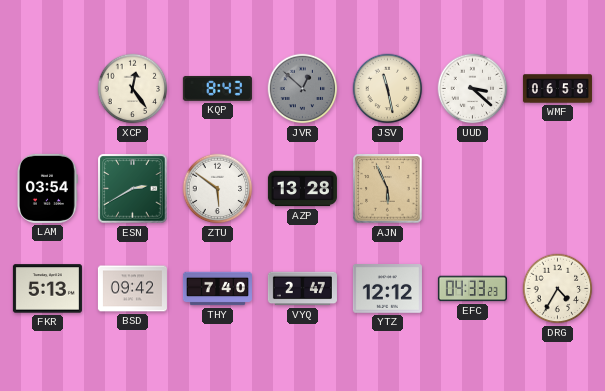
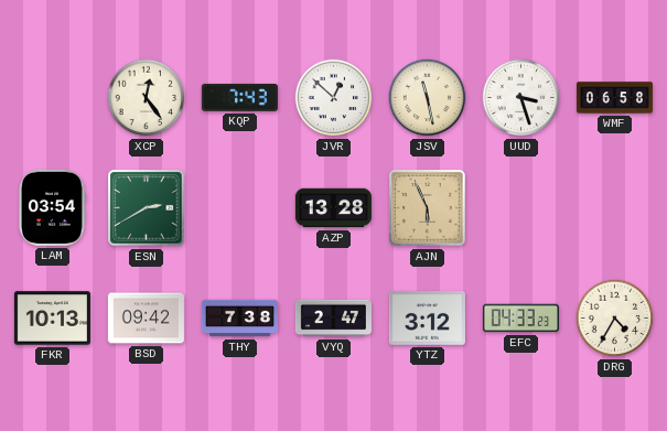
KQP: 8:43 -> 7:43 (239, 97)
JVR dial: grey -> white (334, 98)
UUD: 3:22 -> 3:27 (521, 98)
ZTU: 5:51 -> none (218, 189)
FKR: 5:13 -> 10:13 (52, 319)
THY: 7:40 -> 7:38 (239, 319)
YTZ: 12:12 -> 3:12 (427, 319)
